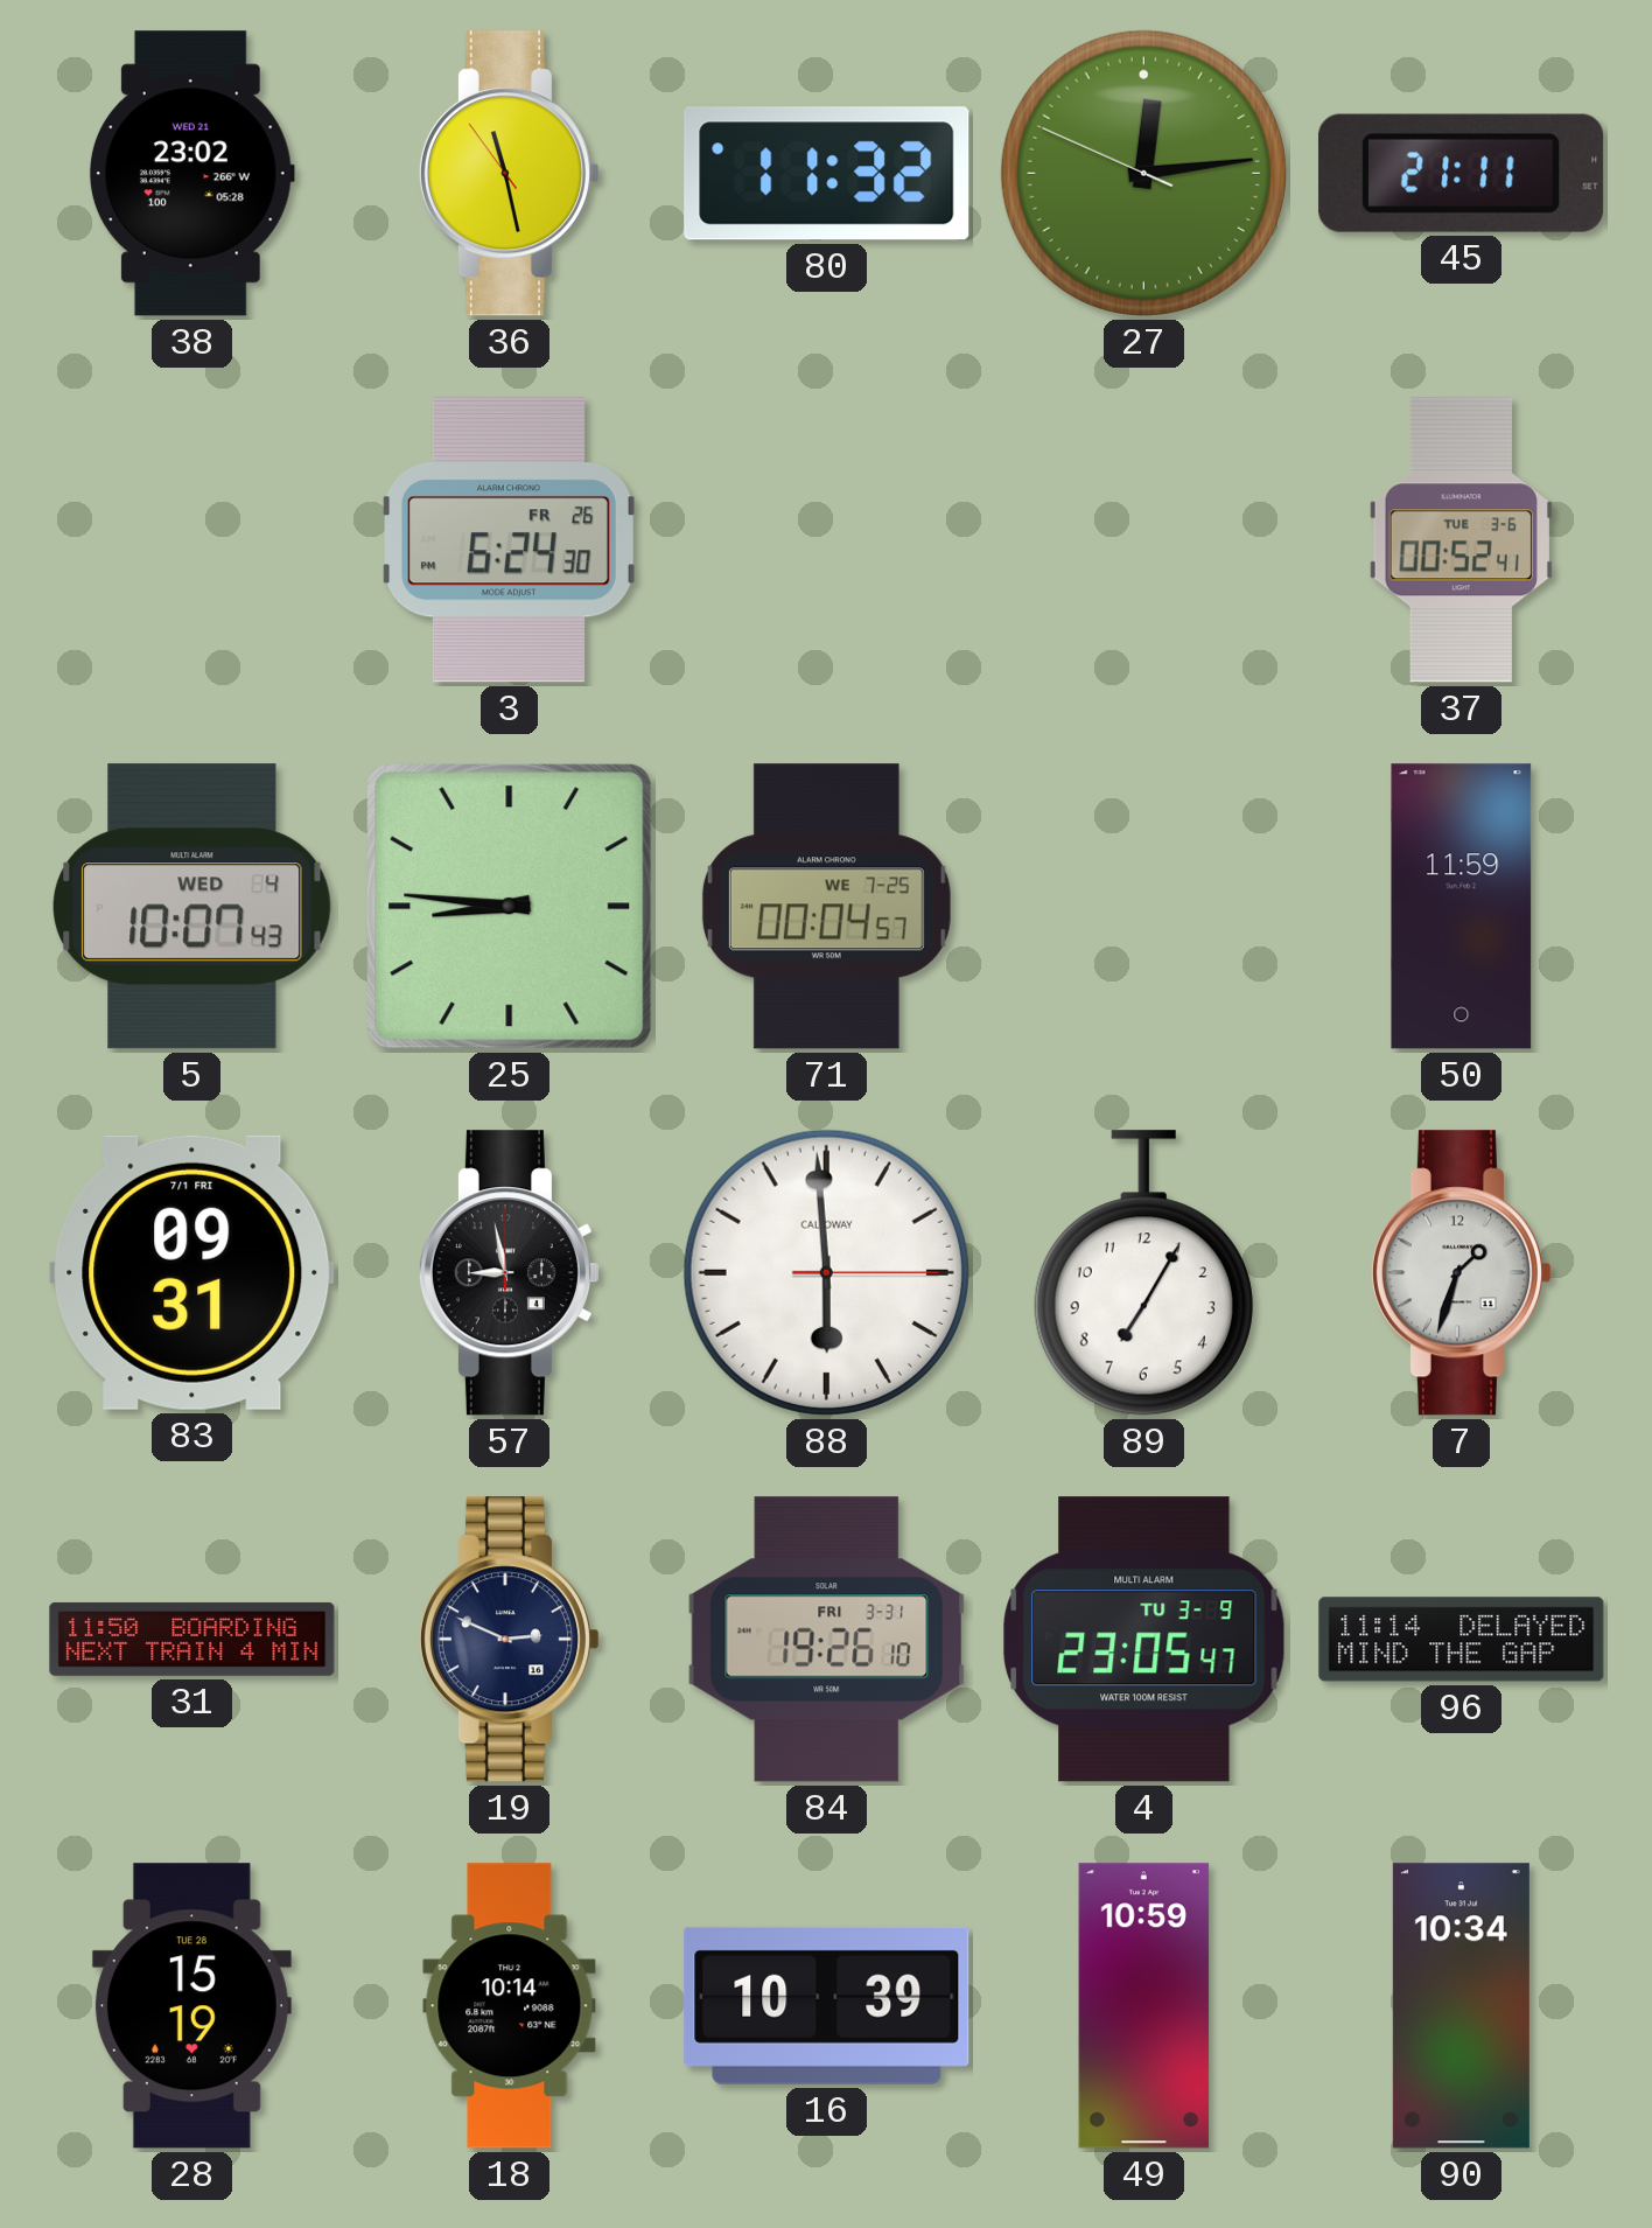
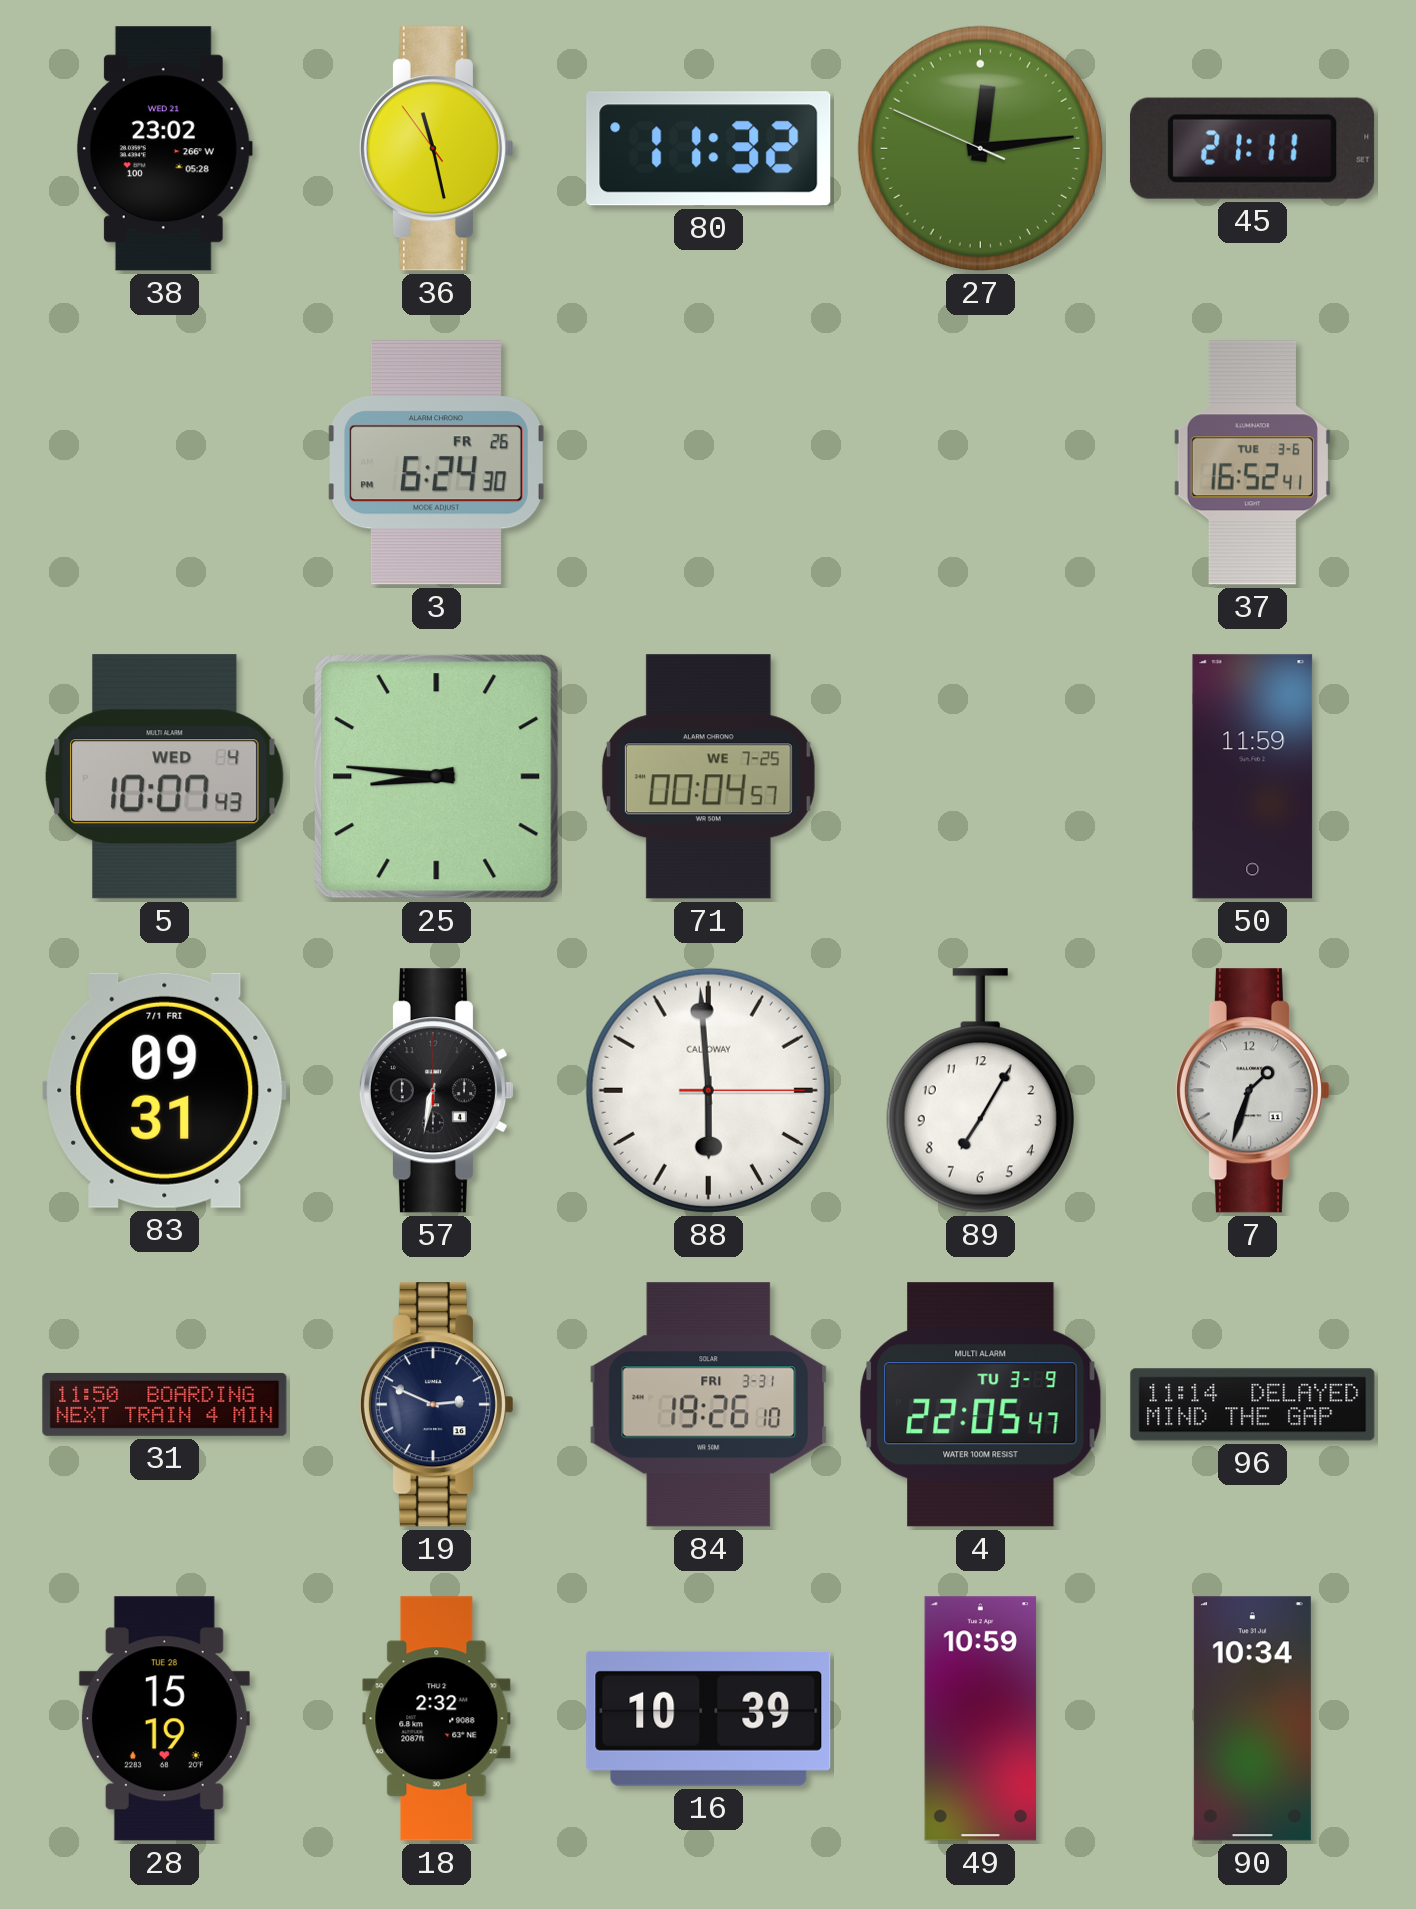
37: 00:52 -> 16:52 (1252, 463)
57: 8:58 -> 6:32 (436, 1091)
4: 23:05 -> 22:05 (981, 1405)
18: 10:14 -> 2:32 (437, 1719)
